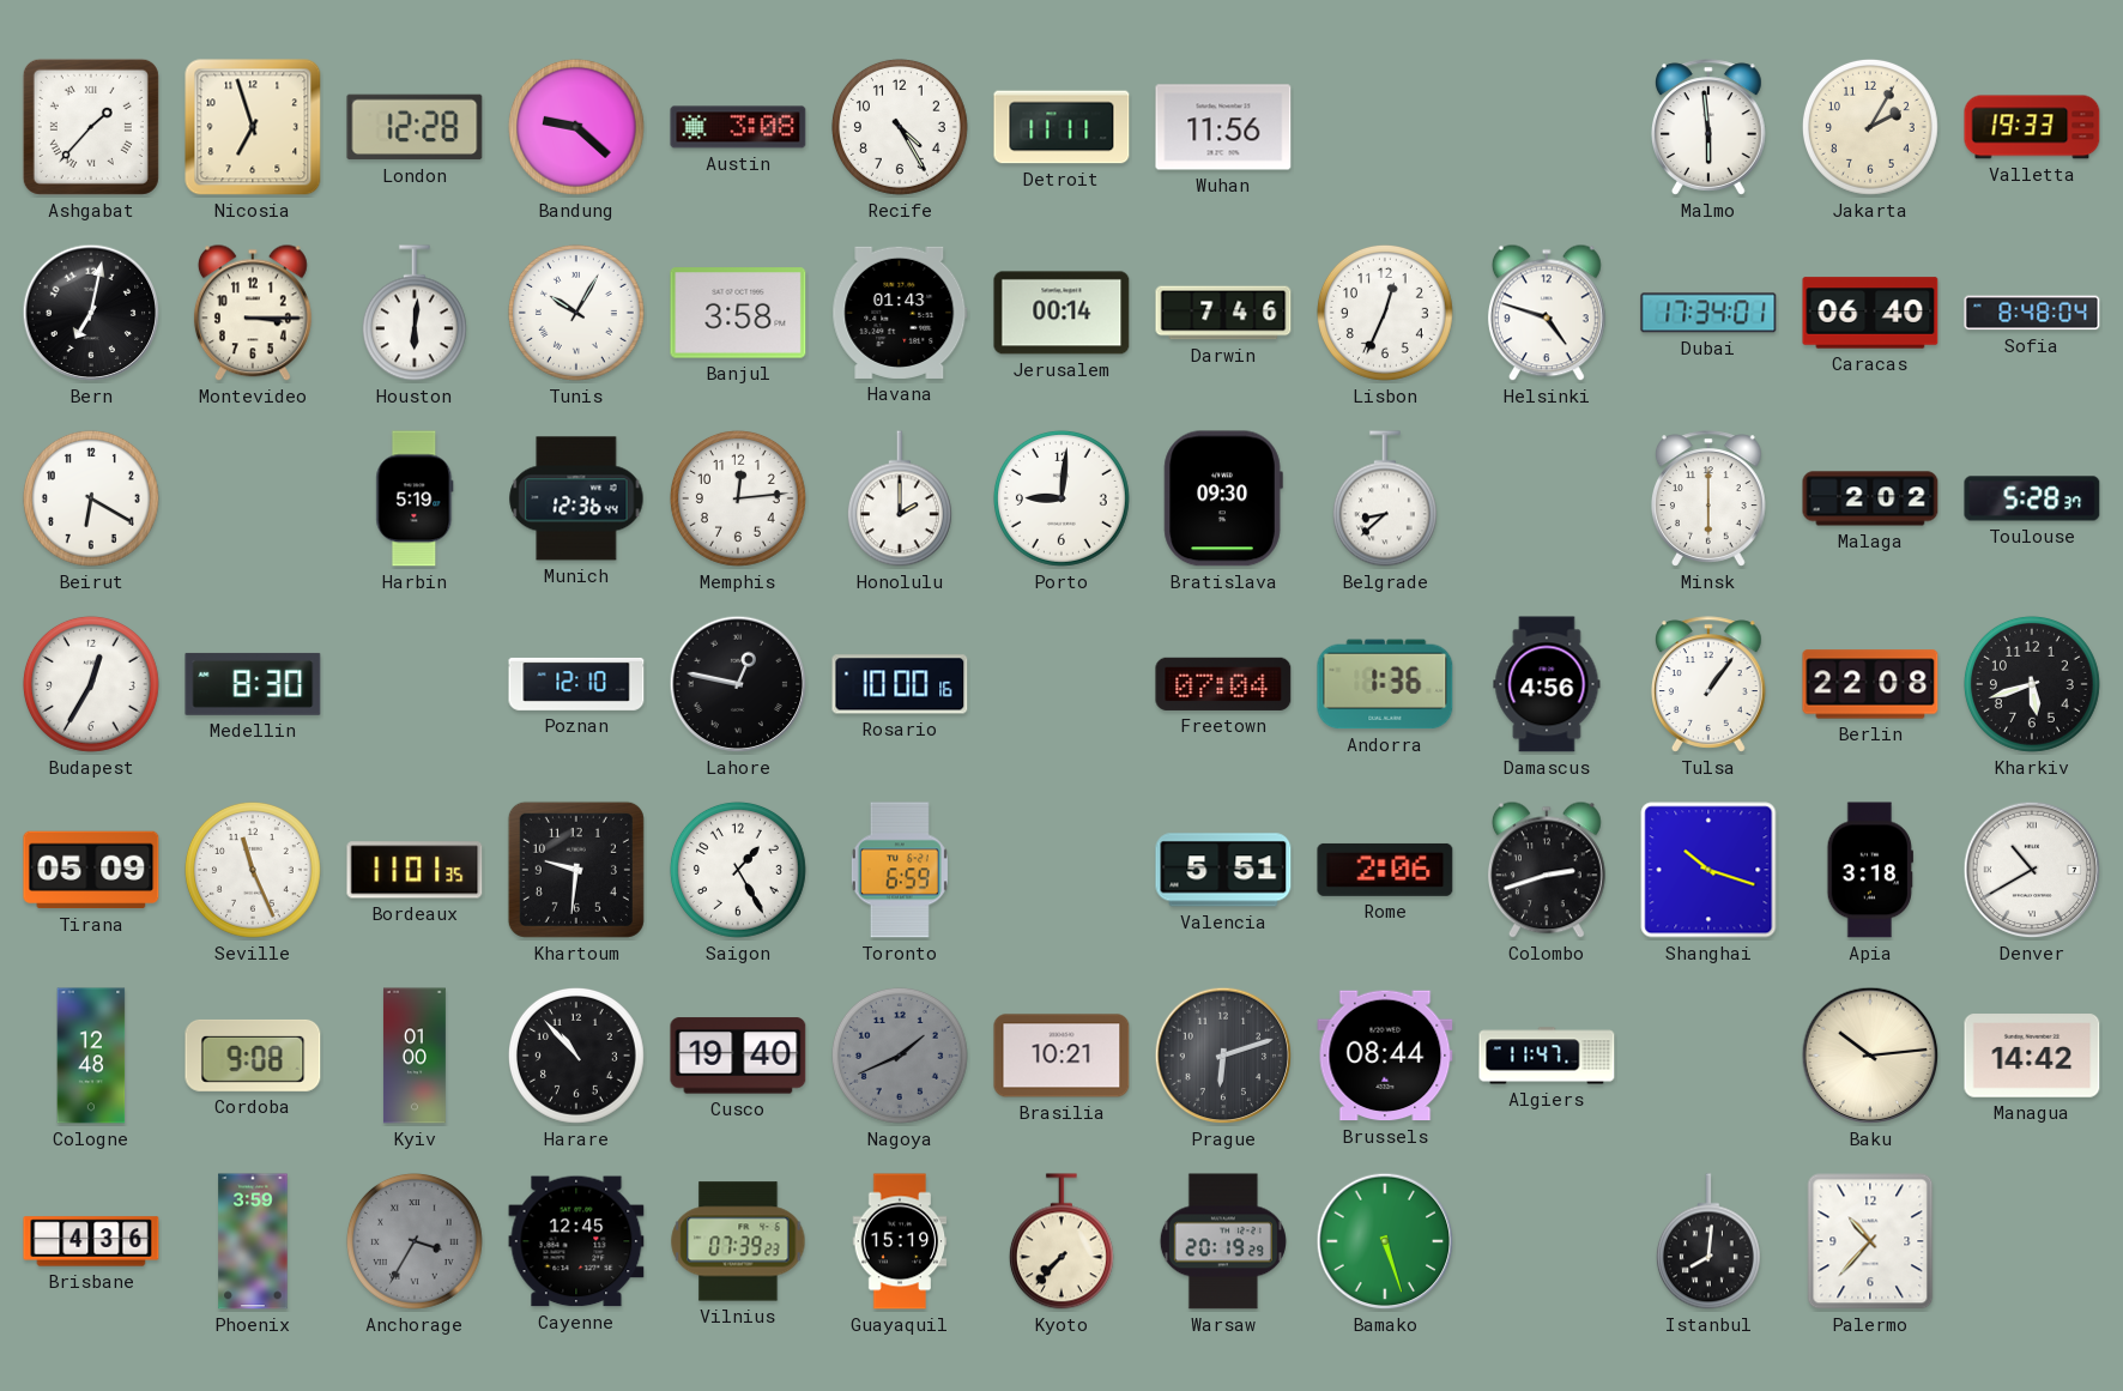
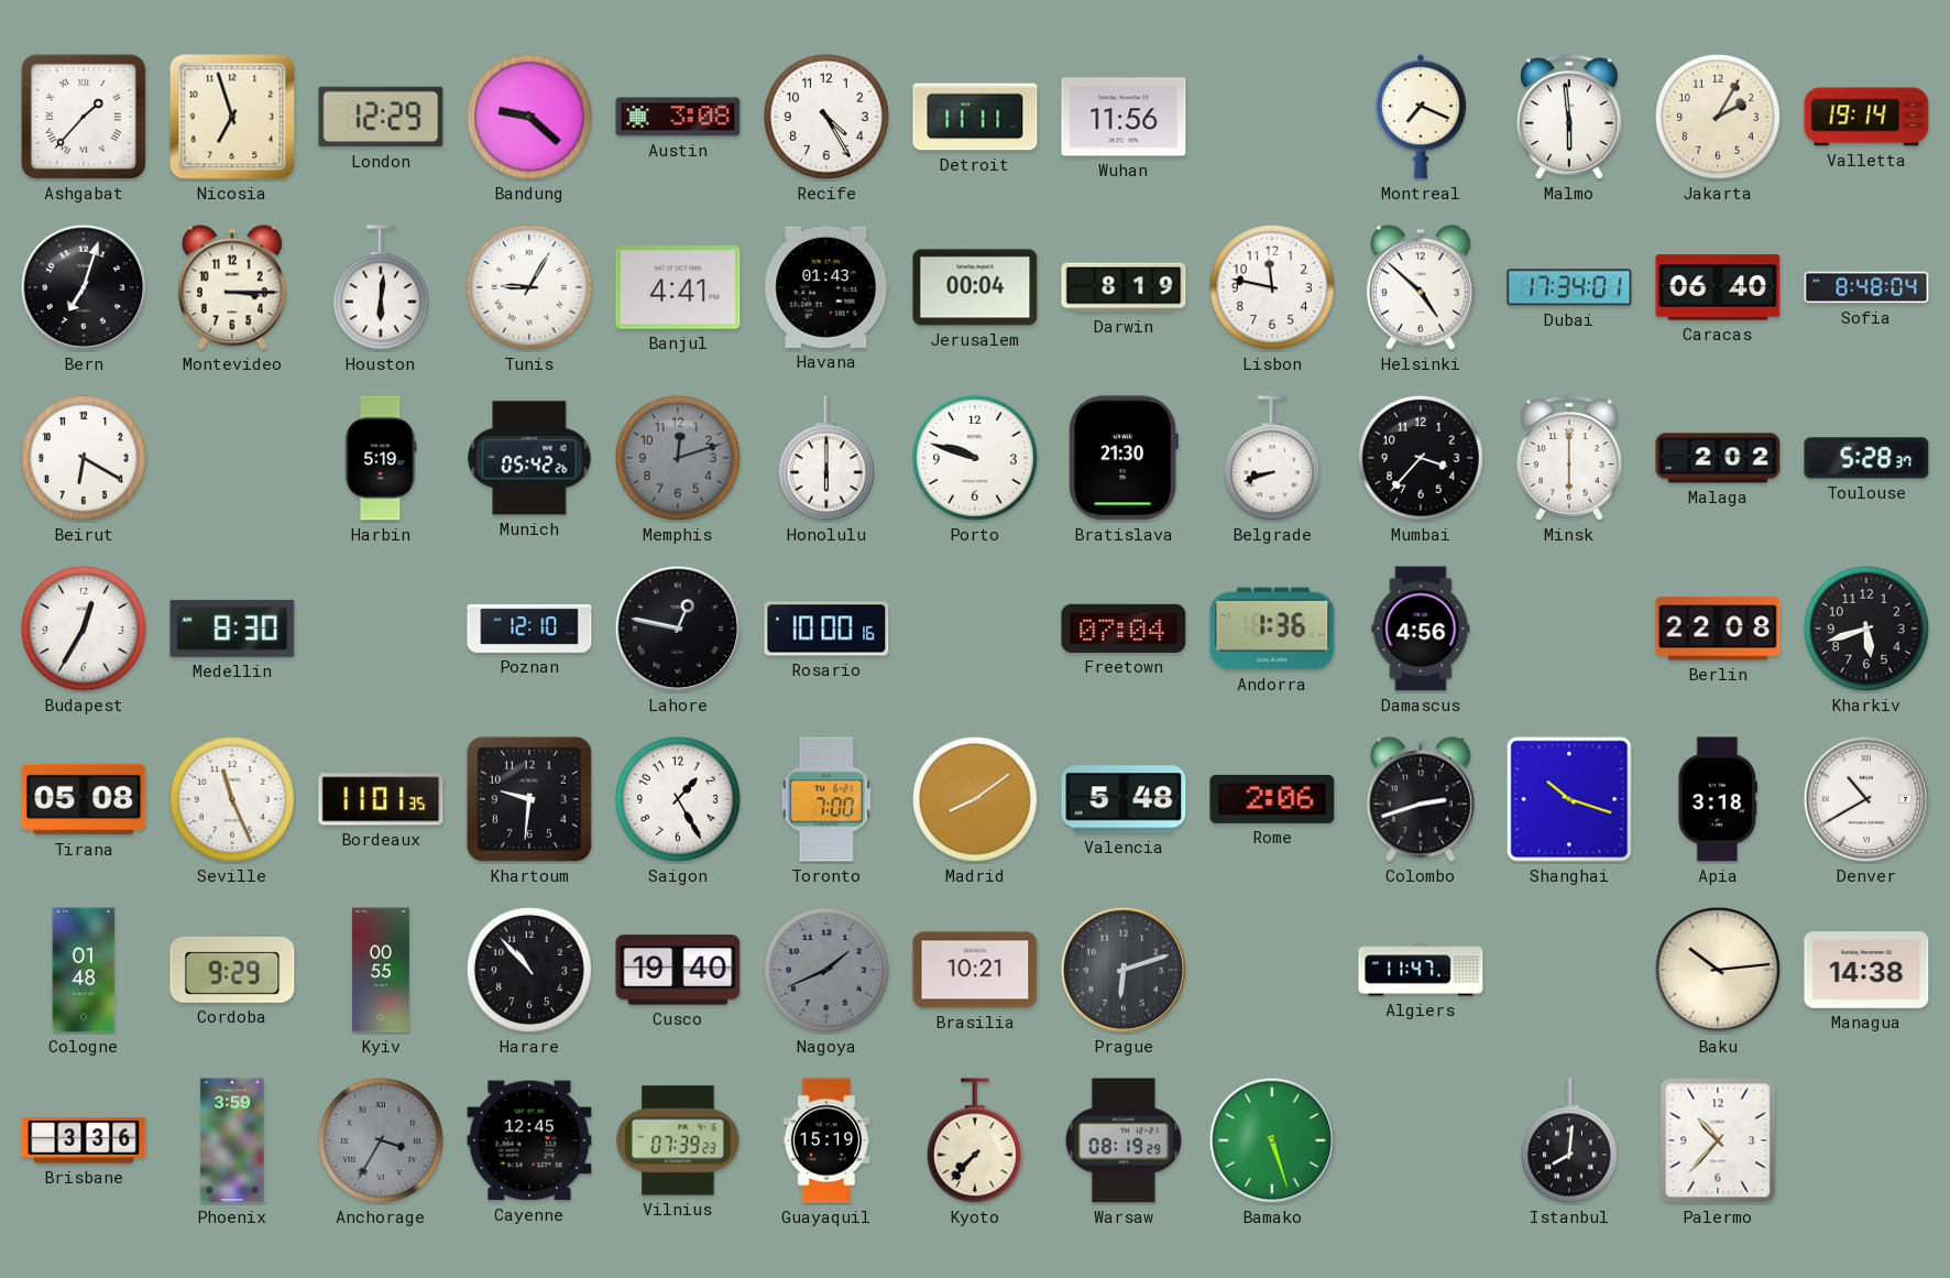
London: 12:28 -> 12:29 (381, 117)
Montreal: none -> 7:19 (1421, 117)
Valletta: 19:33 -> 19:14 (1866, 117)
Bern: 7:02 -> 7:03 (84, 287)
Tunis: 10:05 -> 9:05 (529, 287)
Banjul: 3:58 -> 4:41 (678, 287)
Jerusalem: 00:14 -> 00:04 (975, 287)
Darwin: 7:46 -> 8:19 (1124, 287)
Lisbon: 12:34 -> 11:47 (1272, 287)
Helsinki: 4:48 -> 4:52 (1421, 287)
Munich: 12:36 -> 05:42 (529, 458)
Memphis: 12:14 -> 12:12 (678, 458)
Memphis dial: white -> grey (678, 458)
Honolulu: 2:00 -> 6:00 (826, 458)
Porto: 9:01 -> 9:48 (975, 458)
Bratislava: 09:30 -> 21:30 (1124, 458)
Belgrade: 8:38 -> 8:42 (1272, 458)
Mumbai: none -> 3:37 (1421, 458)
Tulsa: 1:06 -> none (1708, 684)
Tirana: 05:09 -> 05:08 (84, 799)
Toronto: 6:59 -> 7:00 (826, 799)
Madrid: none -> 8:09 (975, 799)
Valencia: 5:51 -> 5:48 (1124, 799)
Cologne: 12:48 -> 01:48 (84, 970)
Cordoba: 9:08 -> 9:29 (232, 970)
Kyiv: 01:00 -> 00:55 (381, 970)
Brussels: 08:44 -> none (1385, 1056)
Managua: 14:42 -> 14:38 (1866, 970)
Brisbane: 4:36 -> 3:36 (84, 1140)
Warsaw: 20:19 -> 08:19 (1124, 1140)
